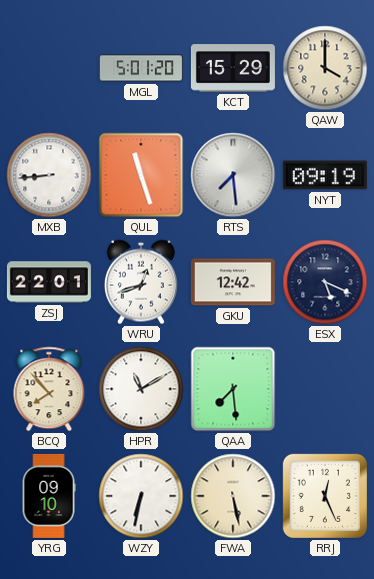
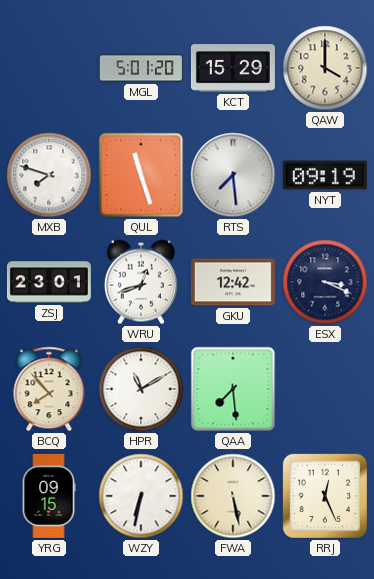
MXB: 8:44 -> 7:48 (49, 175)
ZSJ: 22:01 -> 23:01 (49, 282)
ESX: 5:19 -> 3:19 (325, 282)
YRG: 09:10 -> 09:15 (49, 496)
